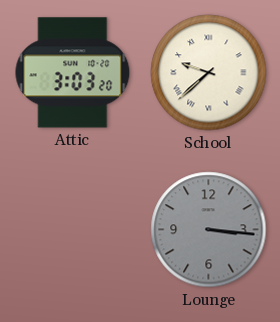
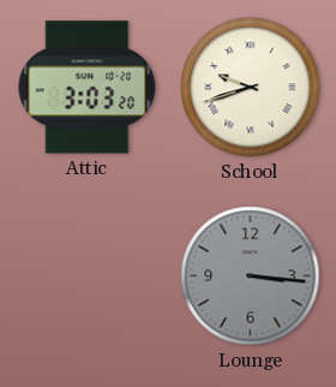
School: 9:38 -> 9:42 (251, 88)
